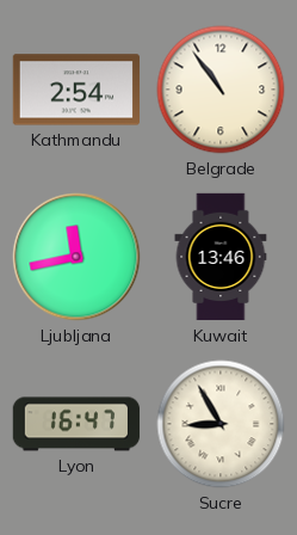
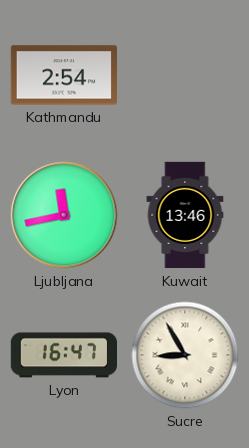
Belgrade: 10:54 -> none (221, 90)
